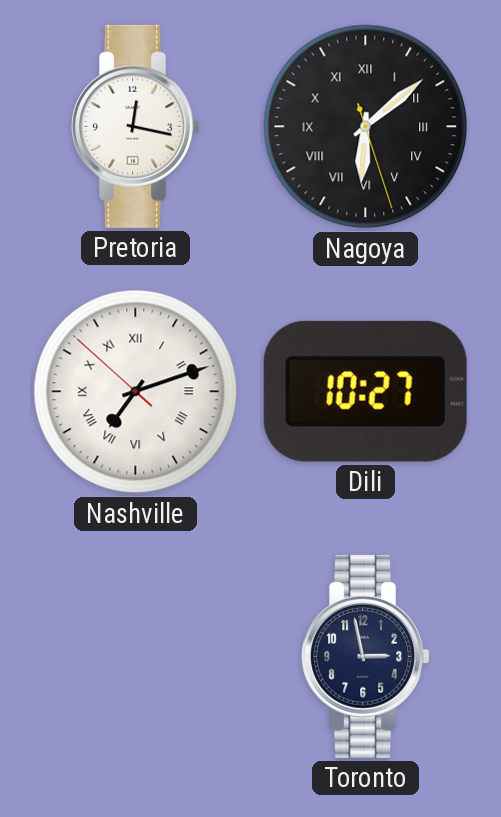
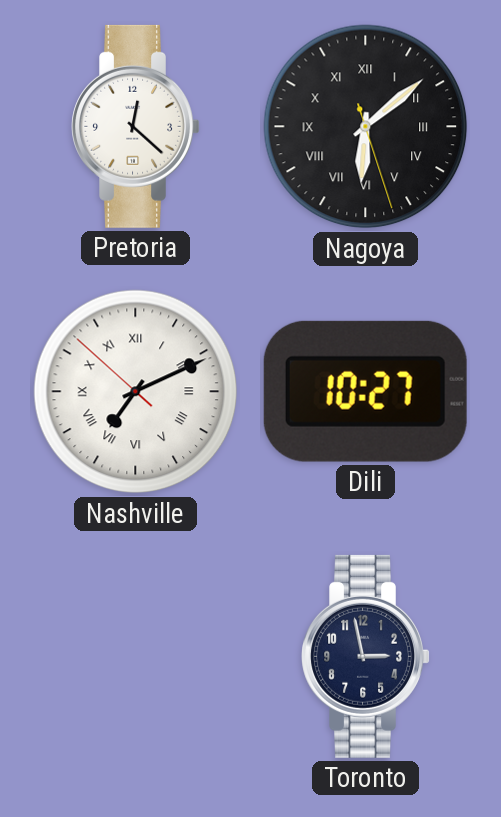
Pretoria: 12:17 -> 12:22 (135, 126)
Nashville: 7:11 -> 7:10 (136, 392)
